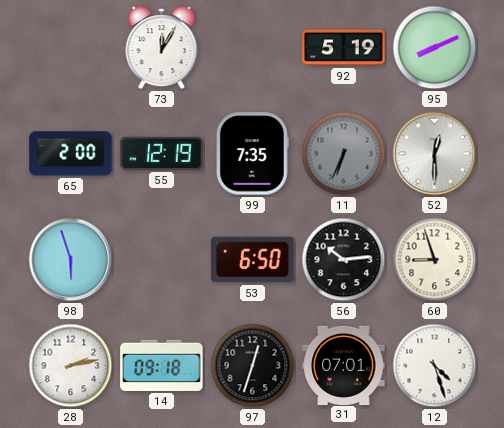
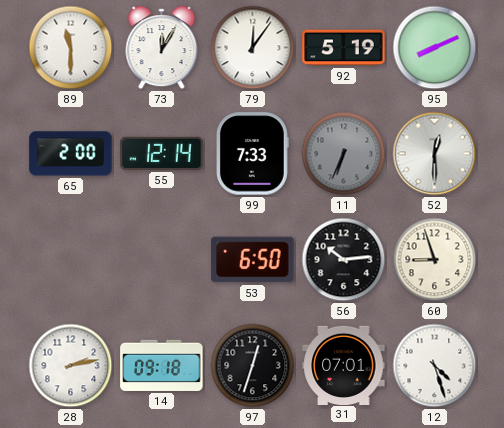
89: none -> 11:30 (71, 48)
79: none -> 12:06 (253, 48)
55: 12:19 -> 12:14 (162, 153)
99: 7:35 -> 7:33 (252, 154)
98: 5:57 -> none (71, 260)
